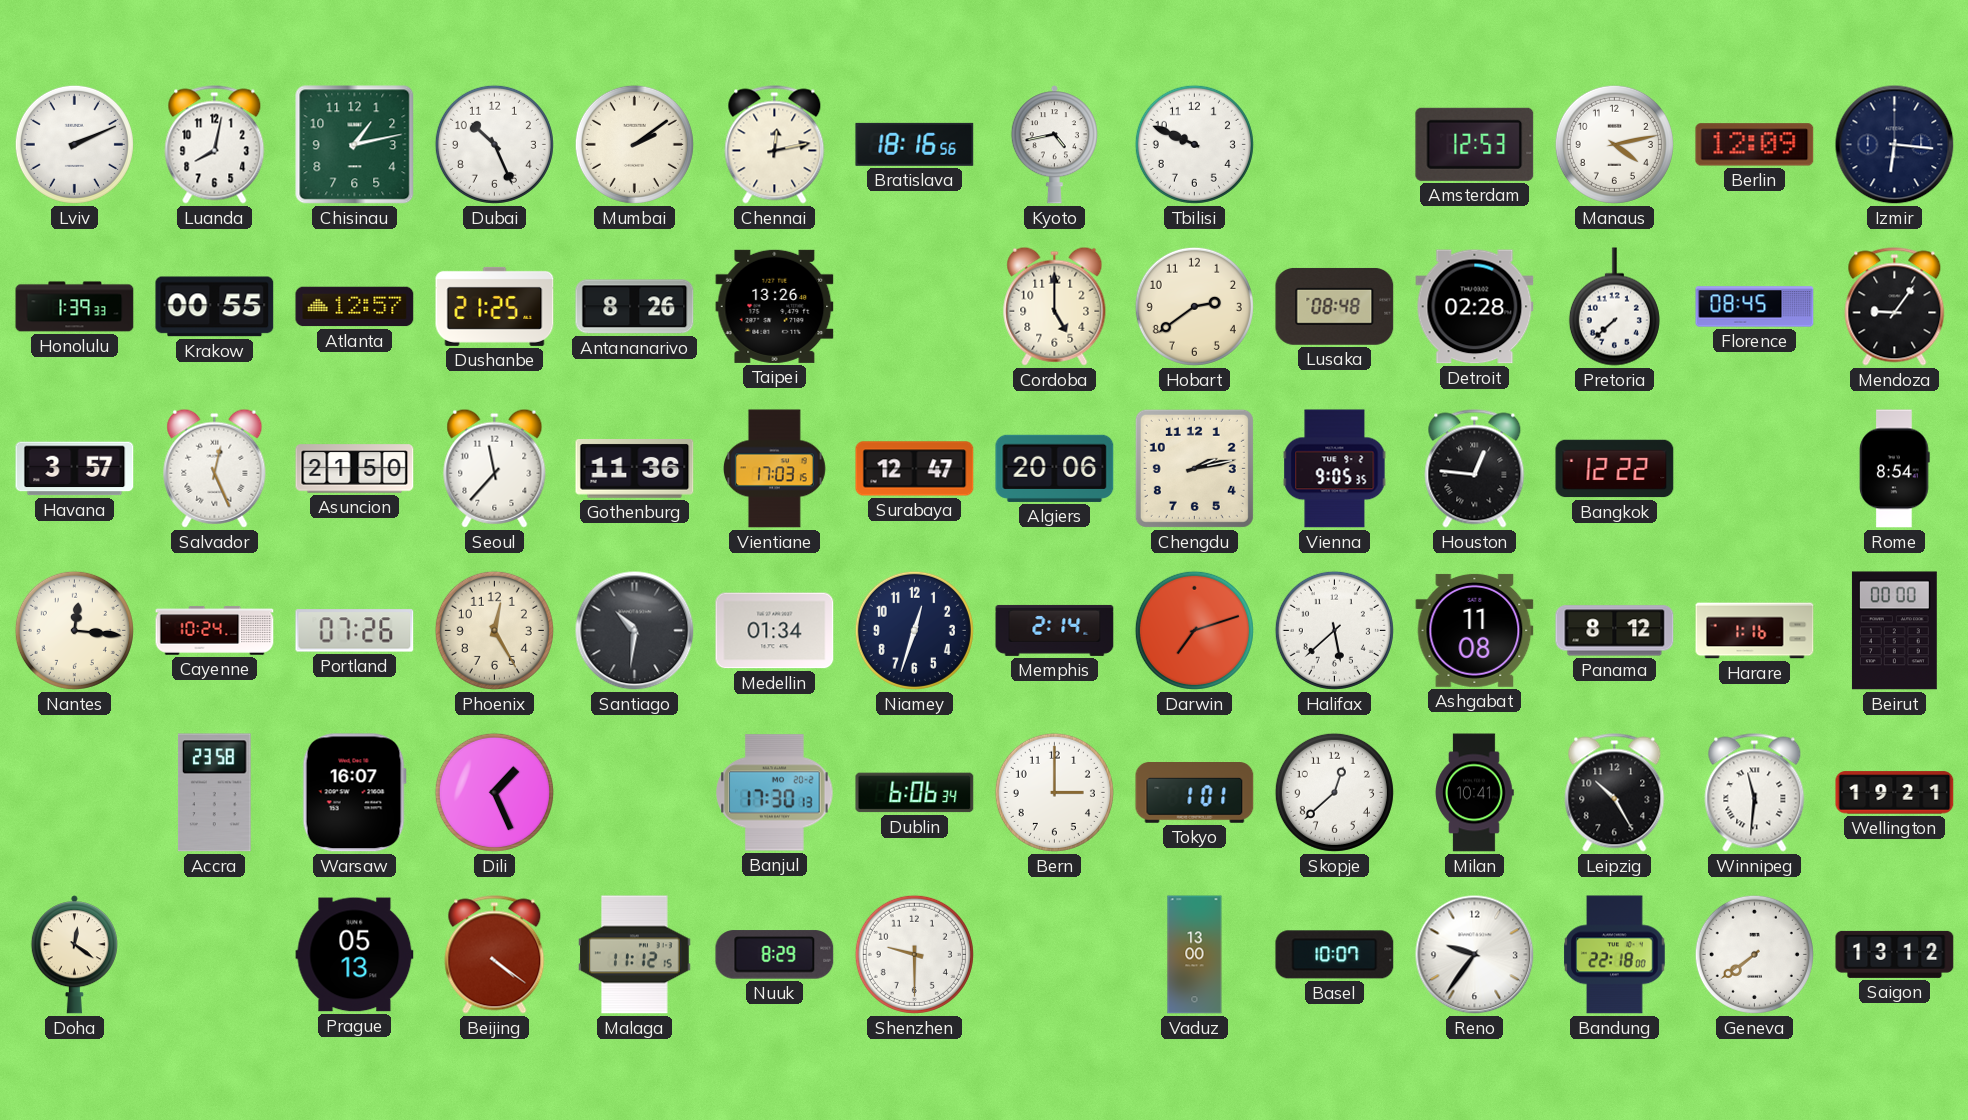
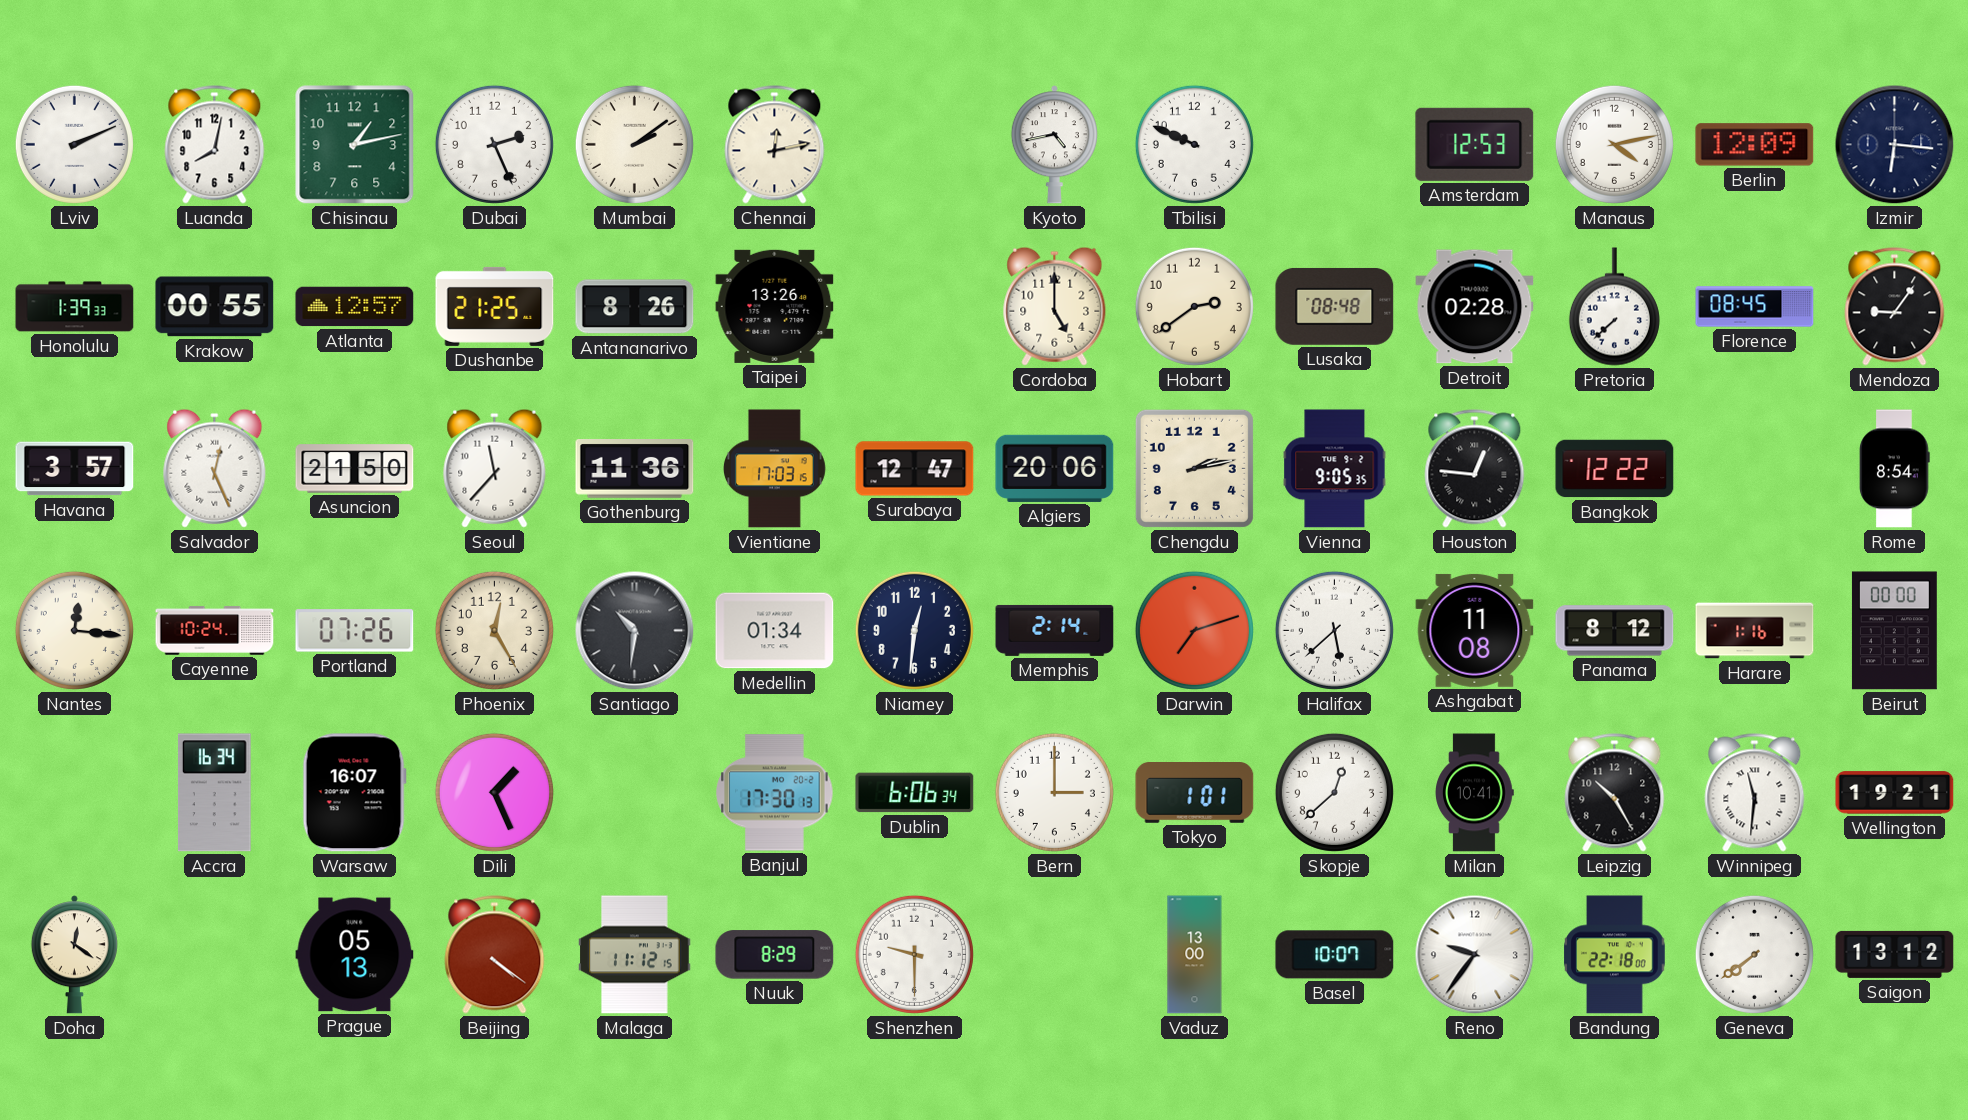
Dubai: 10:26 -> 2:26 (494, 144)
Bratislava: 18:16 -> none (915, 144)
Niamey: 12:33 -> 12:31 (914, 630)
Accra: 23:58 -> 16:34 (214, 793)
